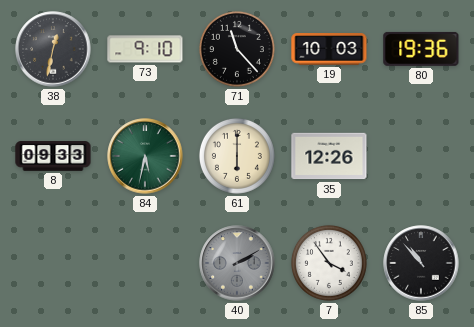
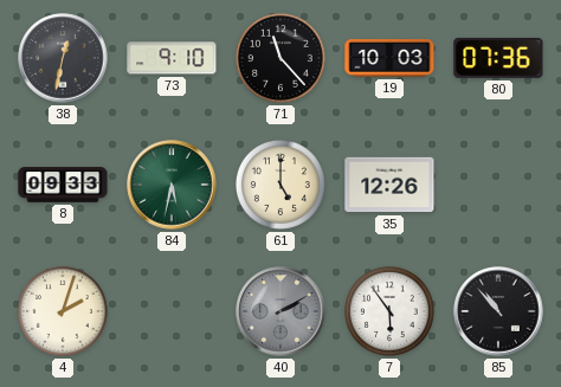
80: 19:36 -> 07:36 (498, 58)
61: 6:00 -> 5:00 (280, 185)
4: none -> 2:03 (63, 311)
7: 3:54 -> 5:54 (389, 311)
